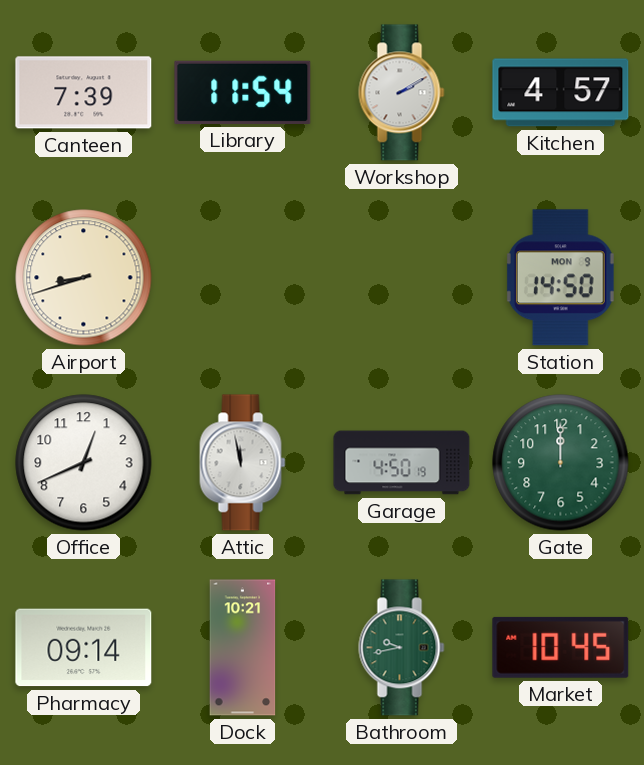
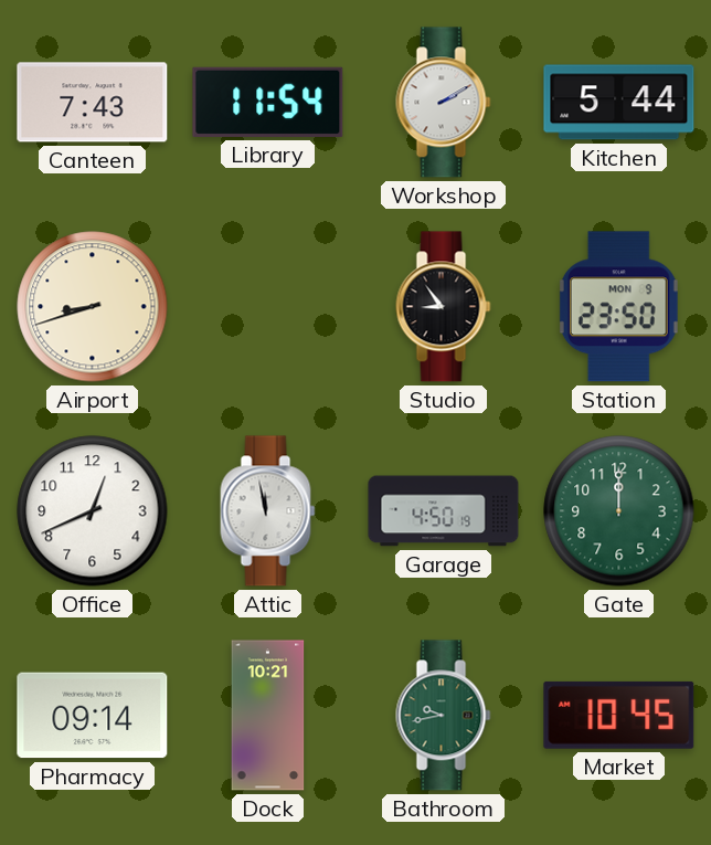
Canteen: 7:39 -> 7:43 (93, 103)
Kitchen: 4:57 -> 5:44 (619, 103)
Studio: none -> 8:54 (444, 307)
Station: 14:50 -> 23:50 (618, 307)
